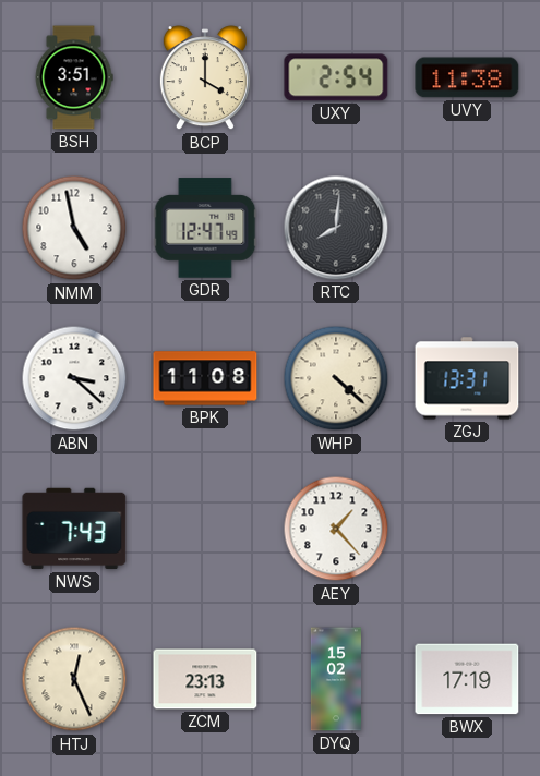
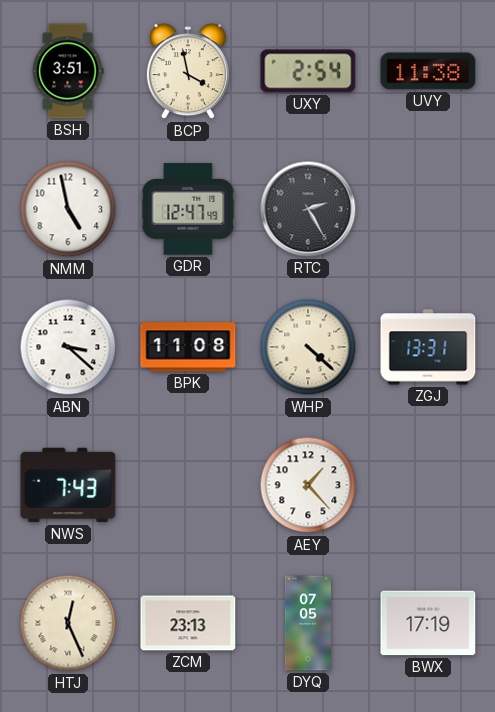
BCP: 4:00 -> 3:58 (188, 72)
RTC: 8:01 -> 2:25 (308, 209)
DYQ: 15:02 -> 07:05 (308, 623)
